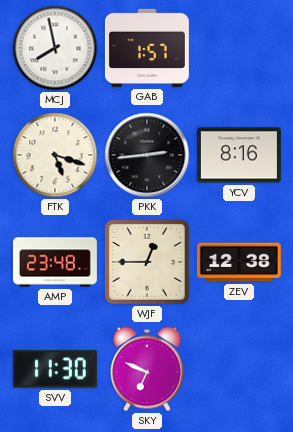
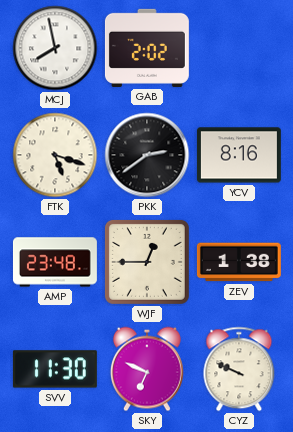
GAB: 1:57 -> 2:02 (147, 48)
PKK: 2:44 -> 2:39 (147, 155)
ZEV: 12:38 -> 1:38 (239, 262)
CYZ: none -> 9:49 (239, 369)
